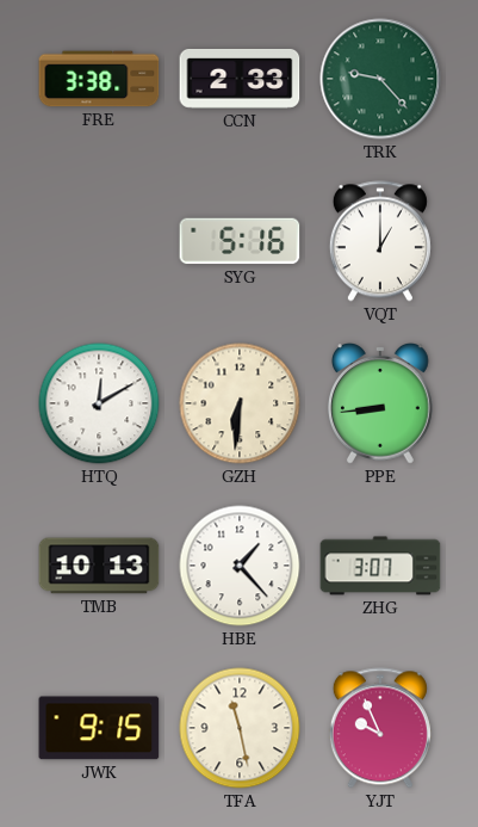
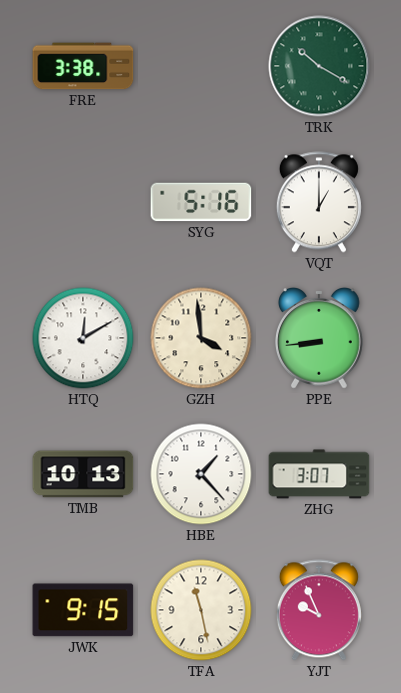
CCN: 2:33 -> none (240, 79)
TRK: 9:23 -> 10:20 (319, 66)
GZH: 6:31 -> 3:59 (201, 338)
